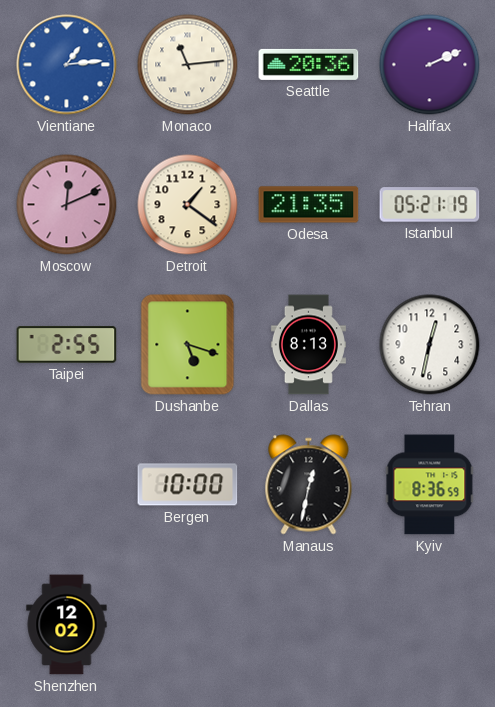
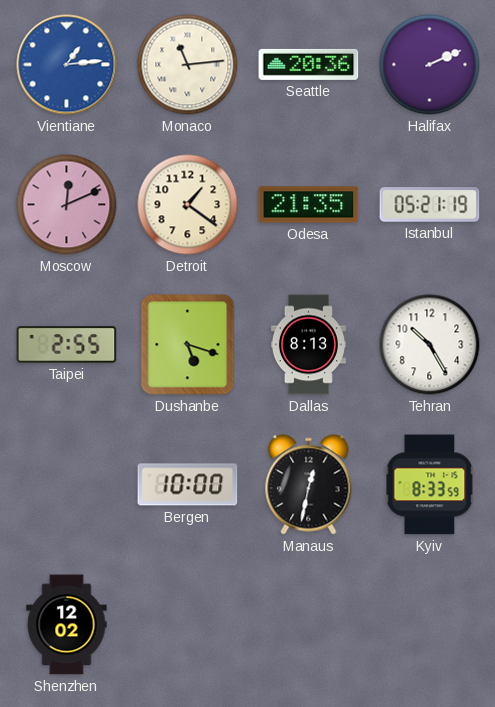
Tehran: 12:32 -> 10:25 (430, 345)
Kyiv: 8:36 -> 8:33 (430, 485)
